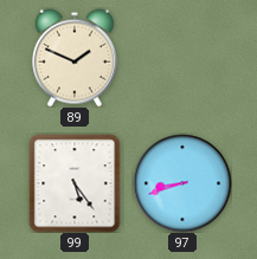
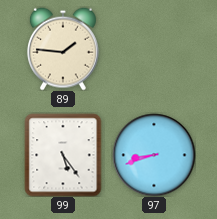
89: 1:49 -> 1:46 (63, 49)
